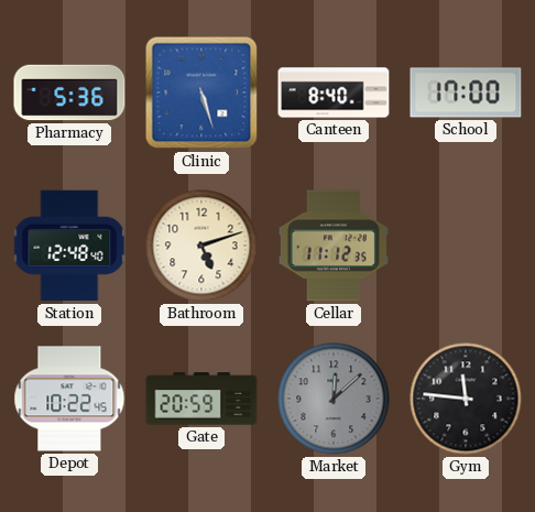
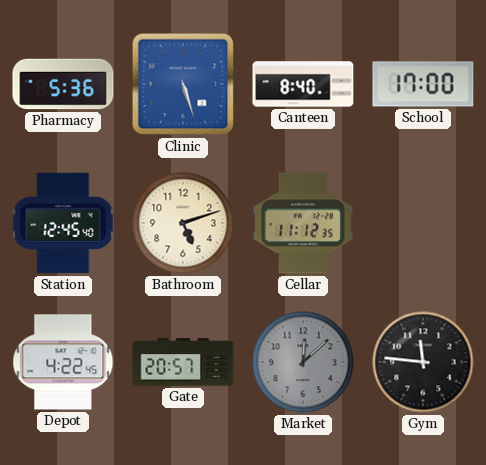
Station: 12:48 -> 12:45 (63, 223)
Depot: 10:22 -> 4:22 (63, 362)
Gate: 20:59 -> 20:57 (183, 362)
